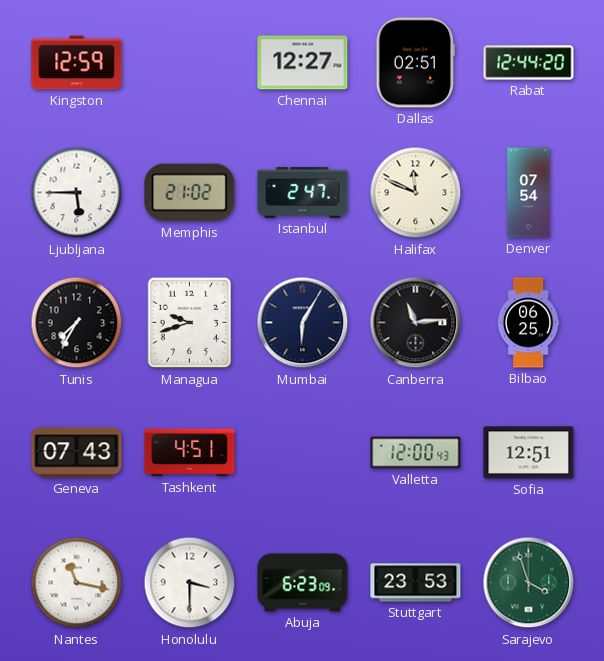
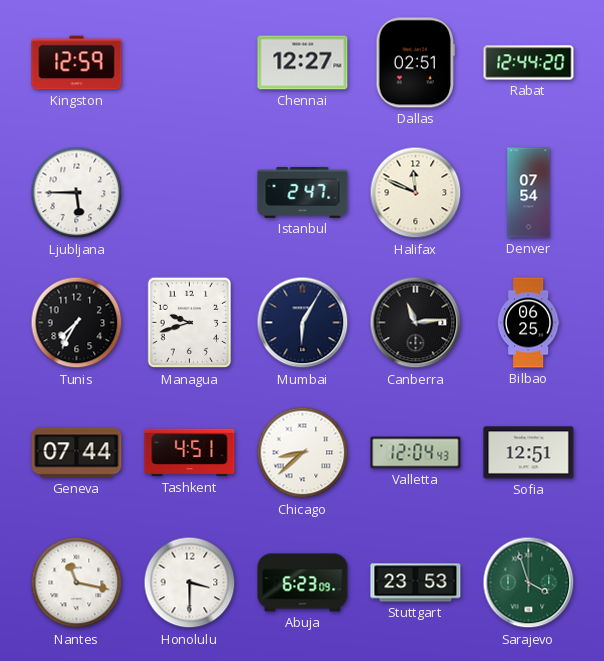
Memphis: 21:02 -> none (190, 193)
Geneva: 07:43 -> 07:44 (77, 453)
Chicago: none -> 8:38 (303, 453)
Valletta: 12:00 -> 12:04 (416, 453)
